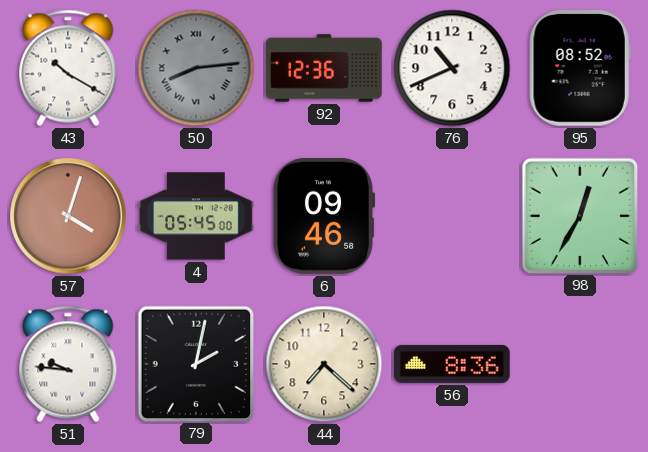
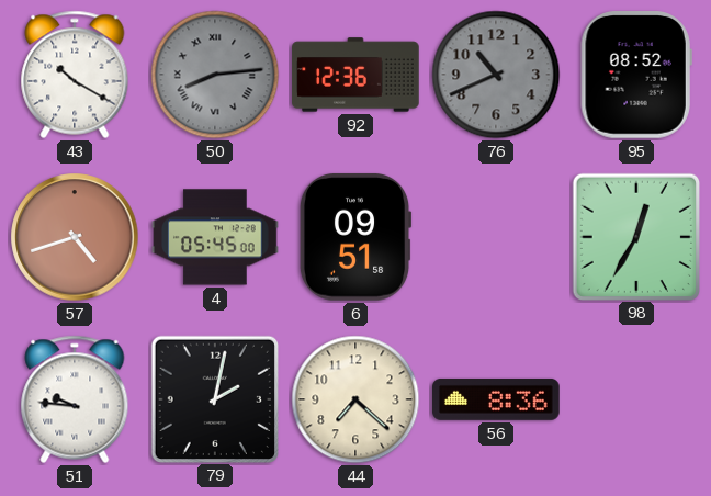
76 dial: white -> grey (496, 75)
57: 4:03 -> 4:42 (75, 237)
6: 09:46 -> 09:51 (356, 237)
